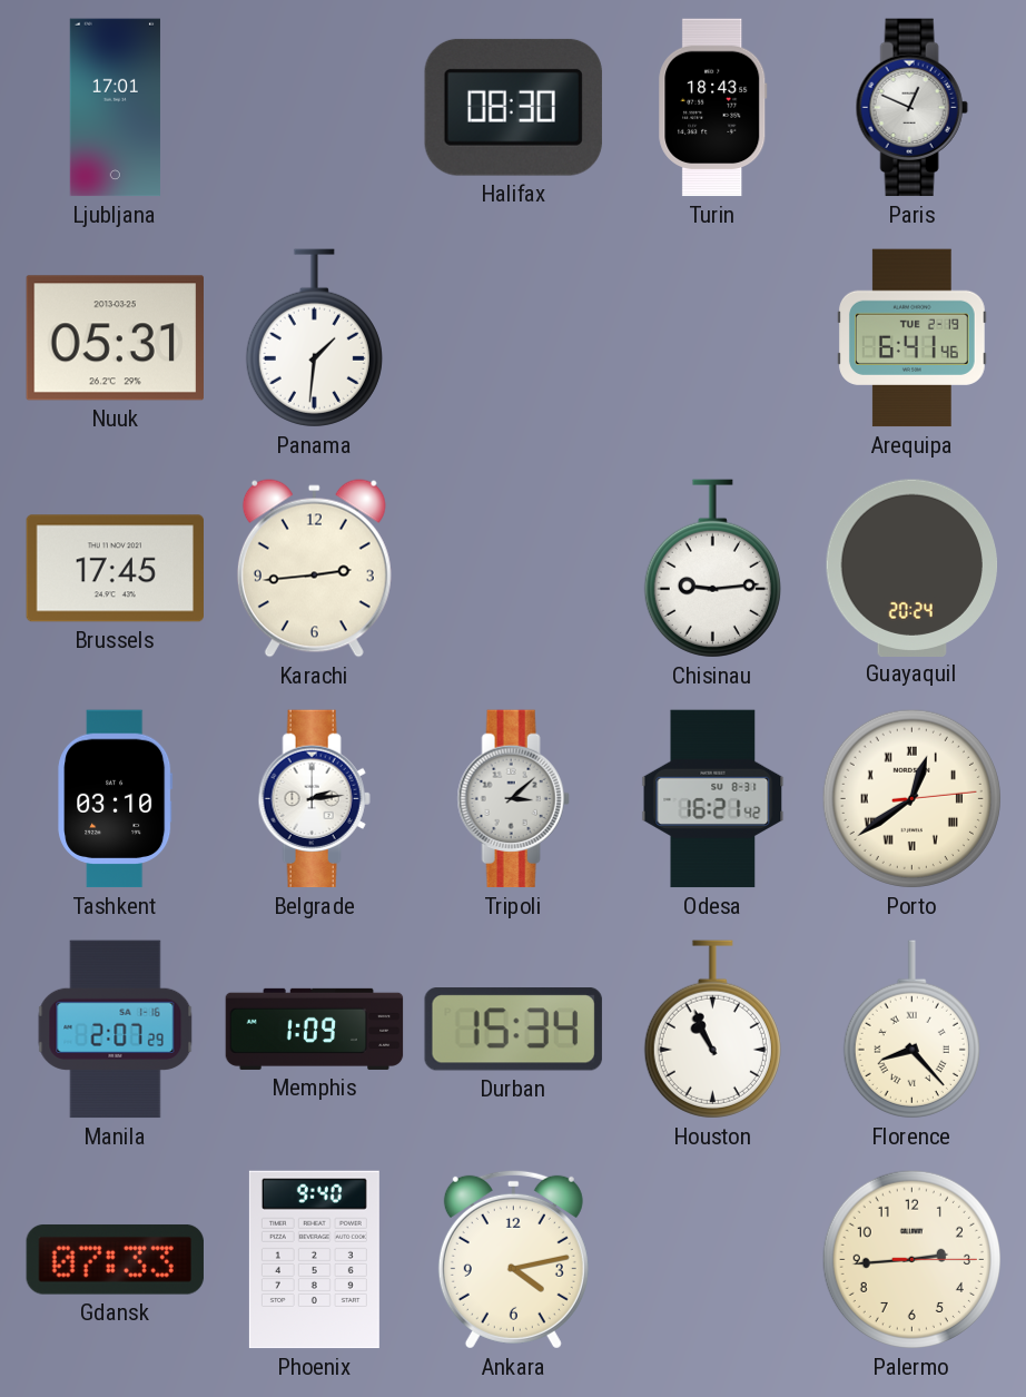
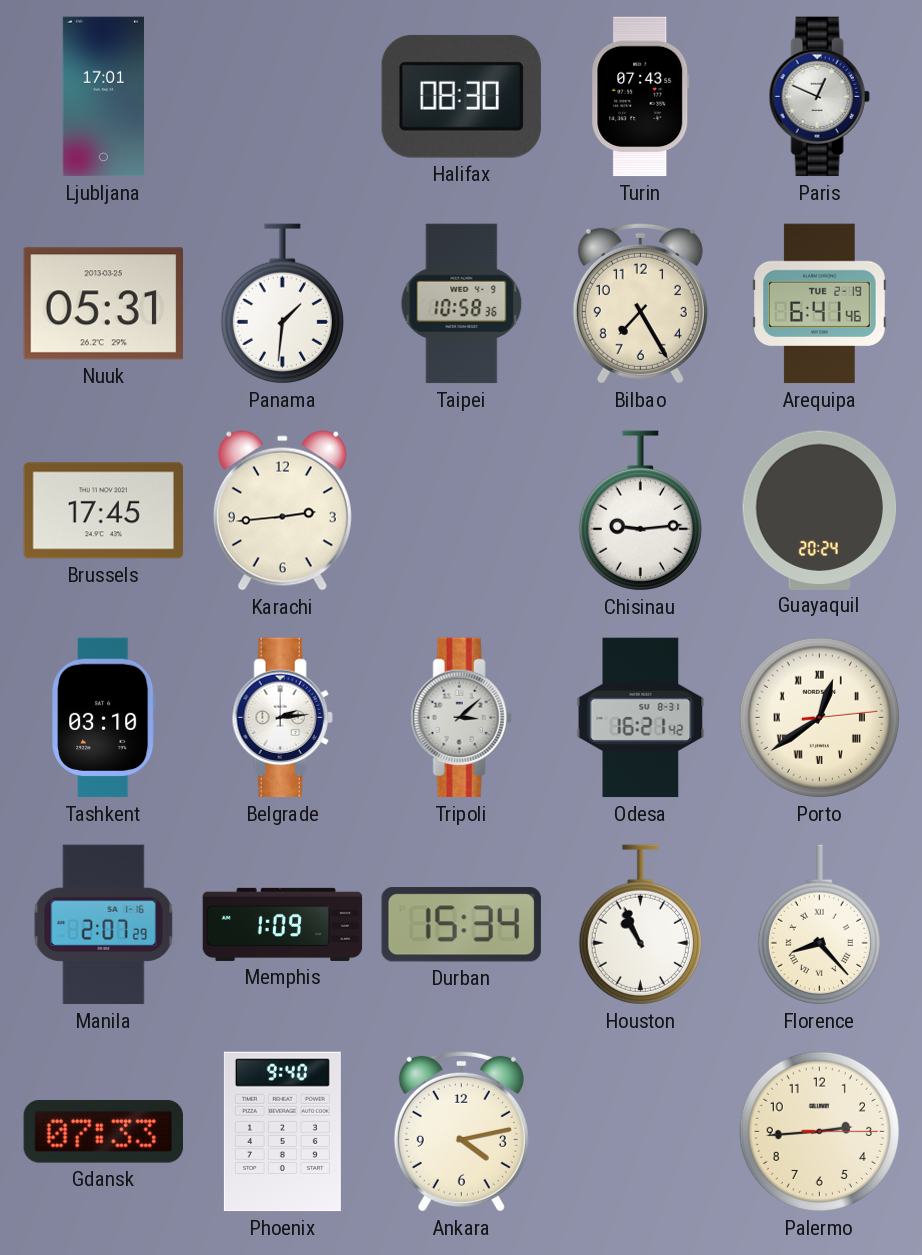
Turin: 18:43 -> 07:43 (641, 97)
Taipei: none -> 10:58 (462, 304)
Bilbao: none -> 7:25 (640, 303)
